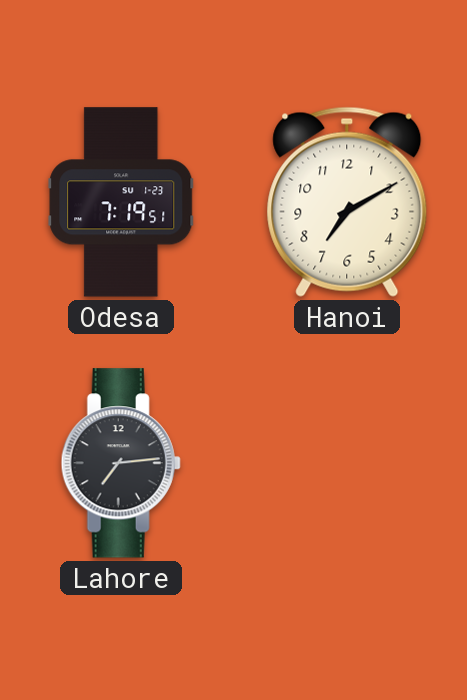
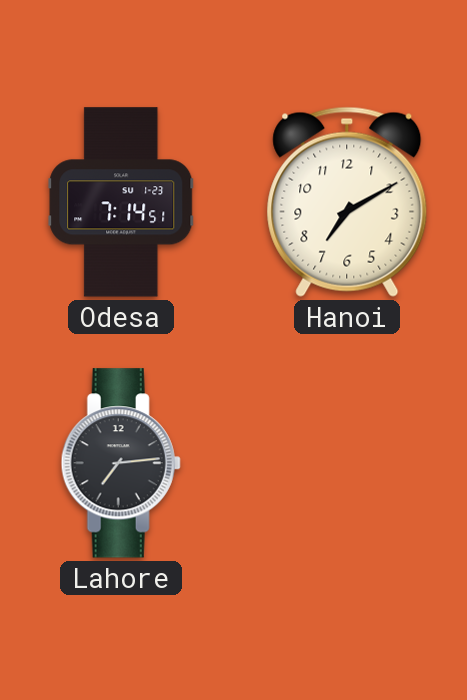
Odesa: 7:19 -> 7:14 (121, 202)
